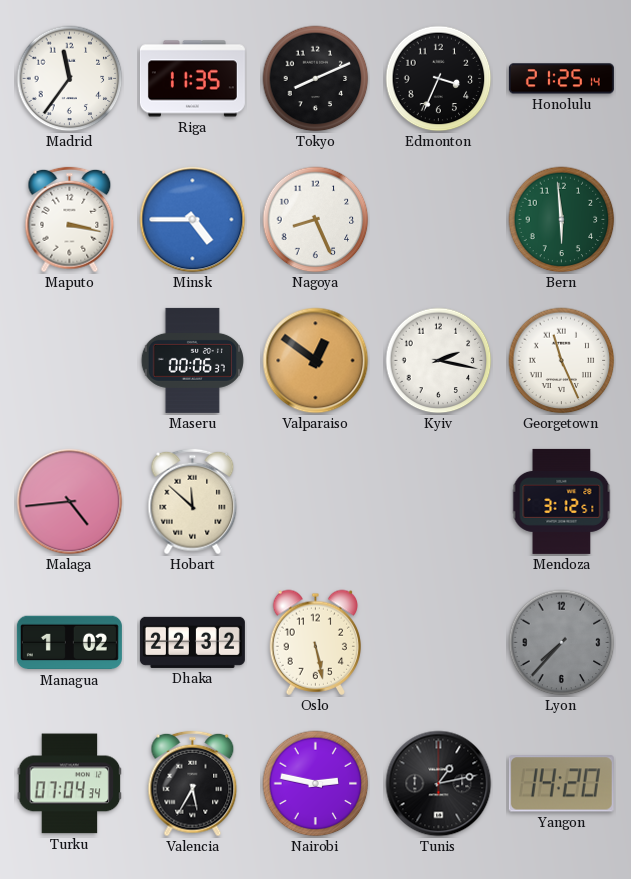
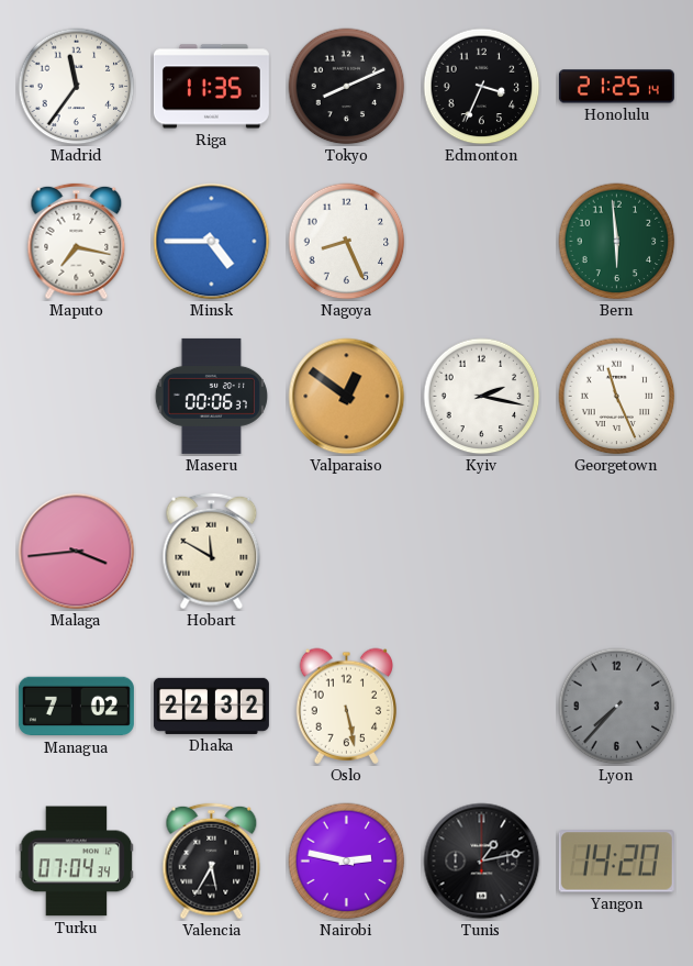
Maputo: 3:17 -> 7:17 (77, 242)
Malaga: 4:44 -> 3:44 (77, 552)
Hobart: 11:52 -> 11:50 (212, 552)
Mendoza: 3:12 -> none (562, 501)
Managua: 1:02 -> 7:02 (76, 707)
